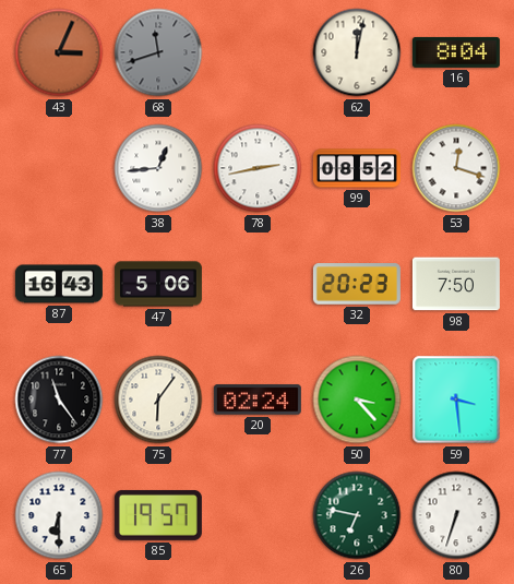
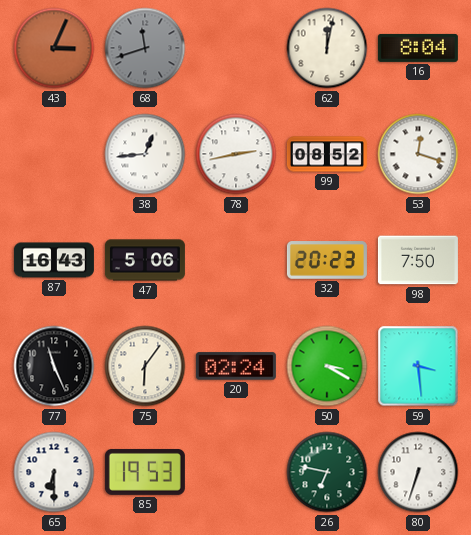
77: 11:24 -> 11:26 (54, 366)
50: 3:23 -> 3:20 (327, 366)
85: 19:57 -> 19:53 (145, 472)
